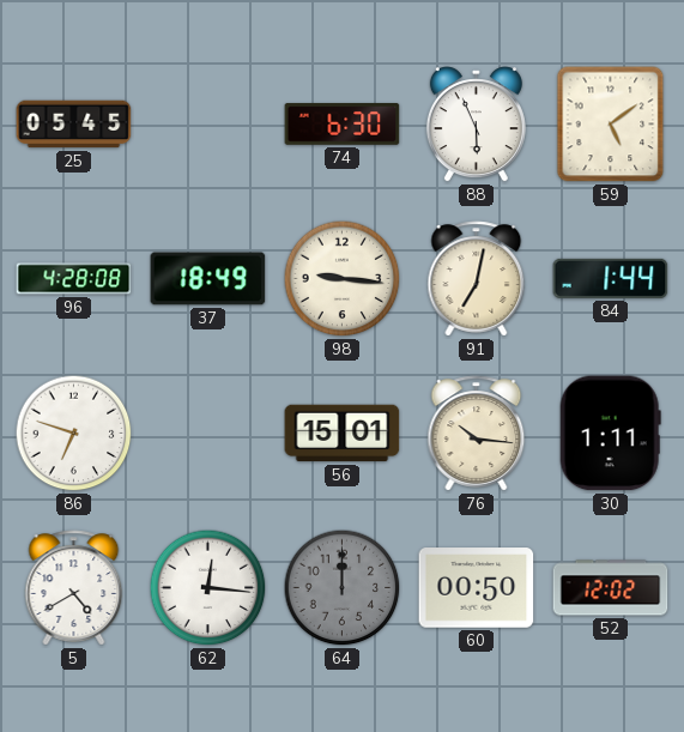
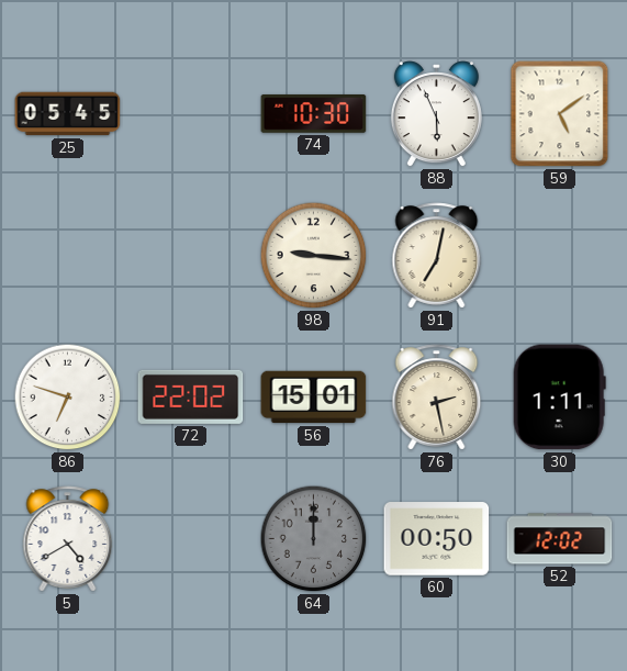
74: 6:30 -> 10:30 (314, 114)
96: 4:28 -> none (74, 279)
37: 18:49 -> none (208, 279)
84: 1:44 -> none (611, 278)
72: none -> 22:02 (191, 396)
76: 10:16 -> 2:28 (437, 398)
62: 12:16 -> none (208, 588)
